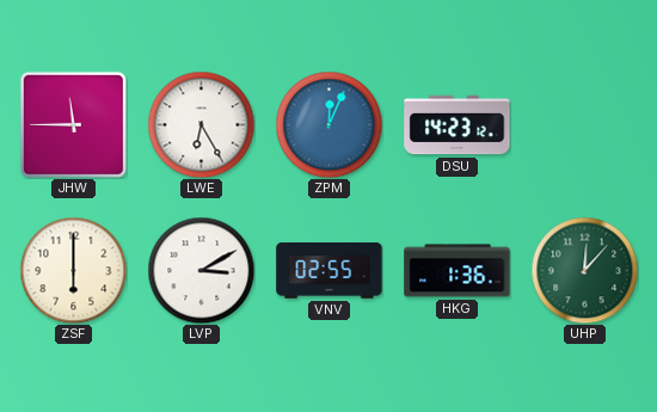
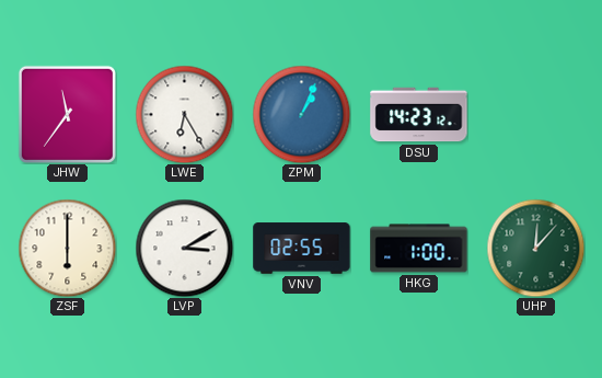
JHW: 11:45 -> 11:36 (67, 114)
ZPM: 12:04 -> 1:04 (301, 114)
HKG: 1:36 -> 1:00 (419, 249)
